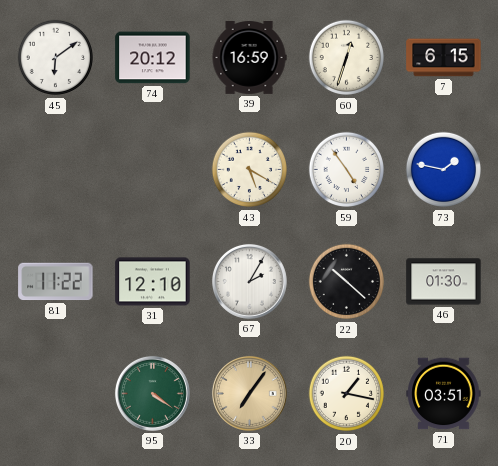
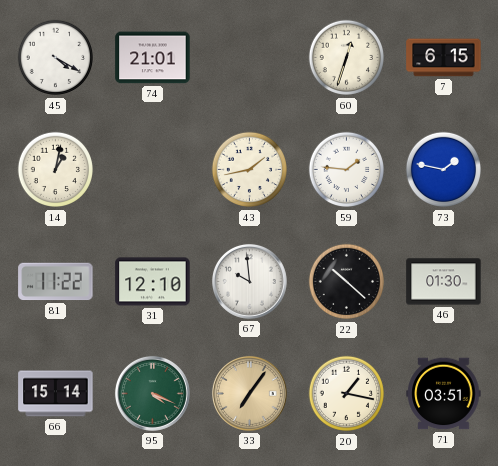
45: 6:09 -> 4:20 (56, 58)
74: 20:12 -> 21:01 (153, 58)
39: 16:59 -> none (249, 58)
14: none -> 1:02 (56, 170)
43: 5:20 -> 1:43 (250, 170)
59: 4:54 -> 1:46 (347, 170)
67: 2:05 -> 9:59 (249, 281)
66: none -> 15:14 (56, 394)
95: 4:21 -> 4:19 (152, 393)
